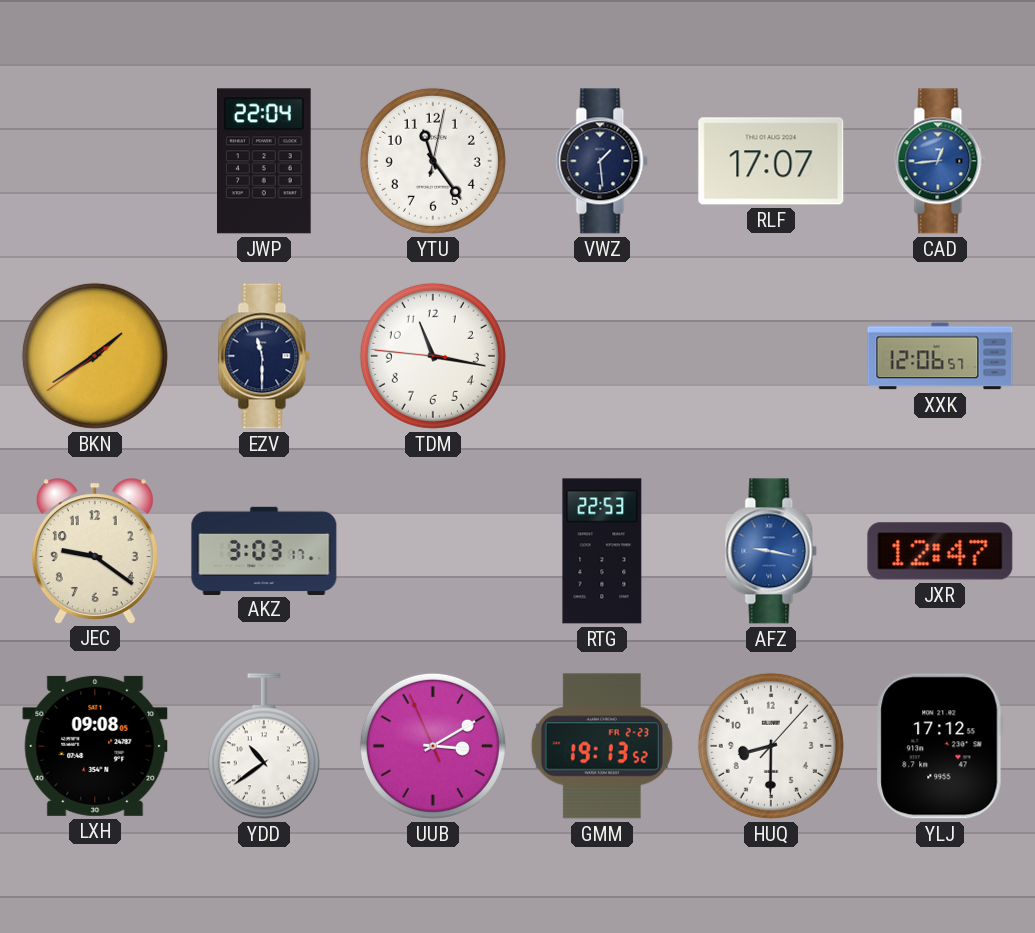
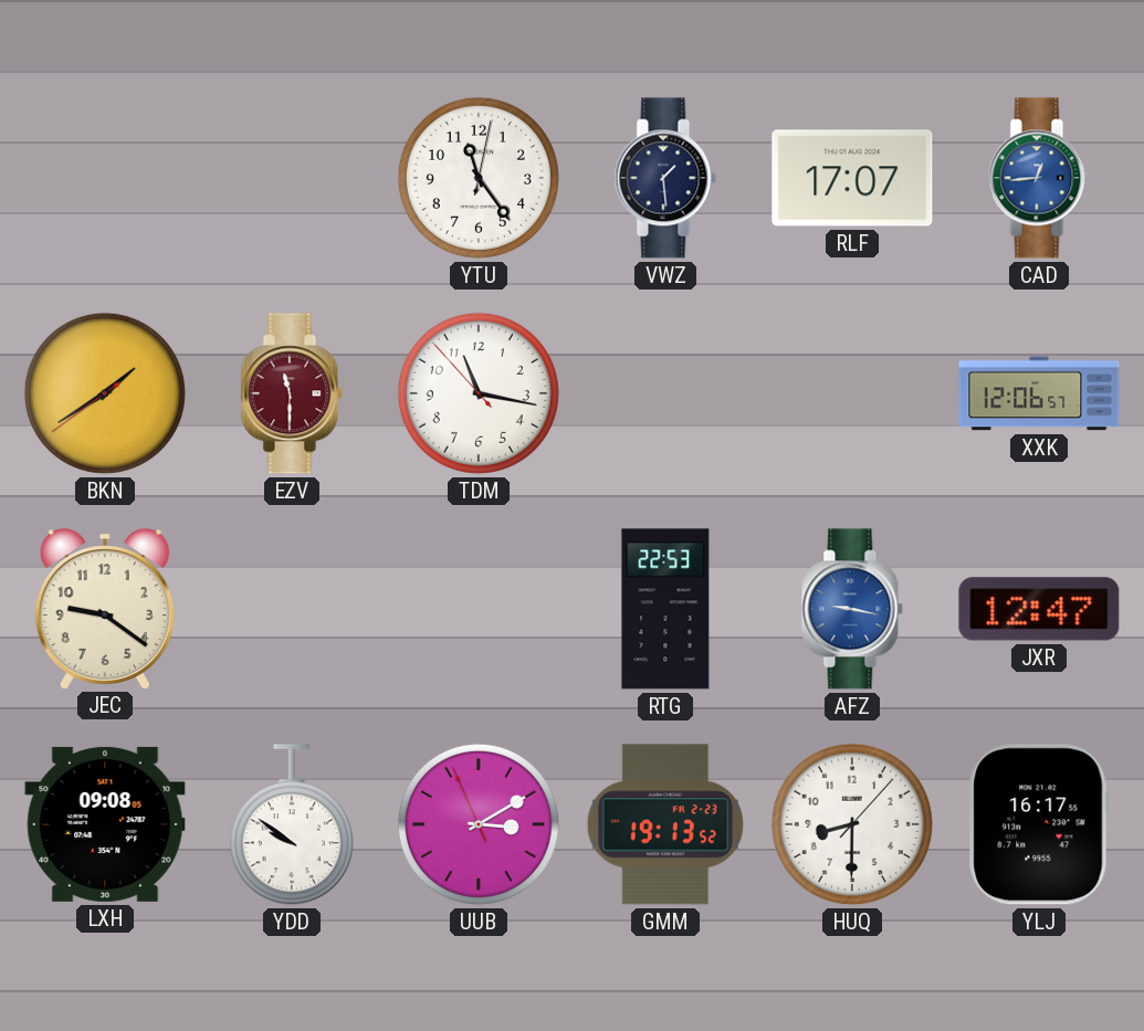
JWP: 22:04 -> none (265, 161)
EZV dial: navy -> burgundy (292, 393)
TDM: 11:16:46 -> 11:16:53 (479, 393)
AKZ: 3:03 -> none (264, 550)
YDD: 10:39 -> 9:51 (292, 824)
YLJ: 17:12 -> 16:17 (1039, 824)
